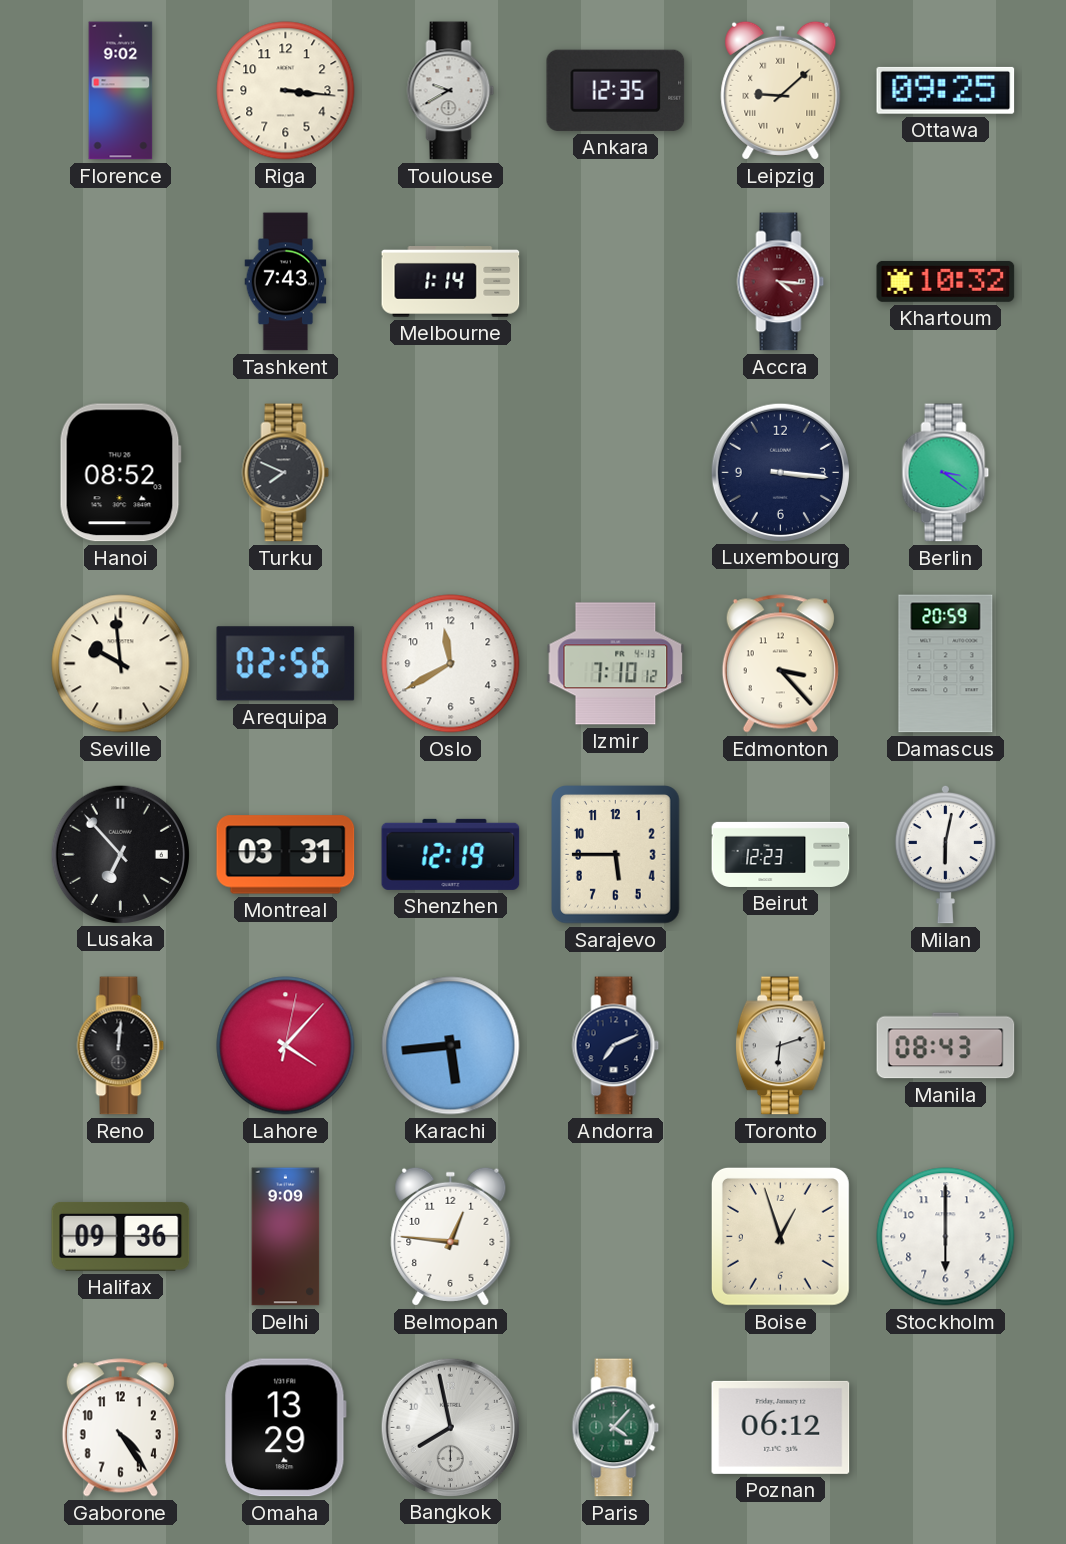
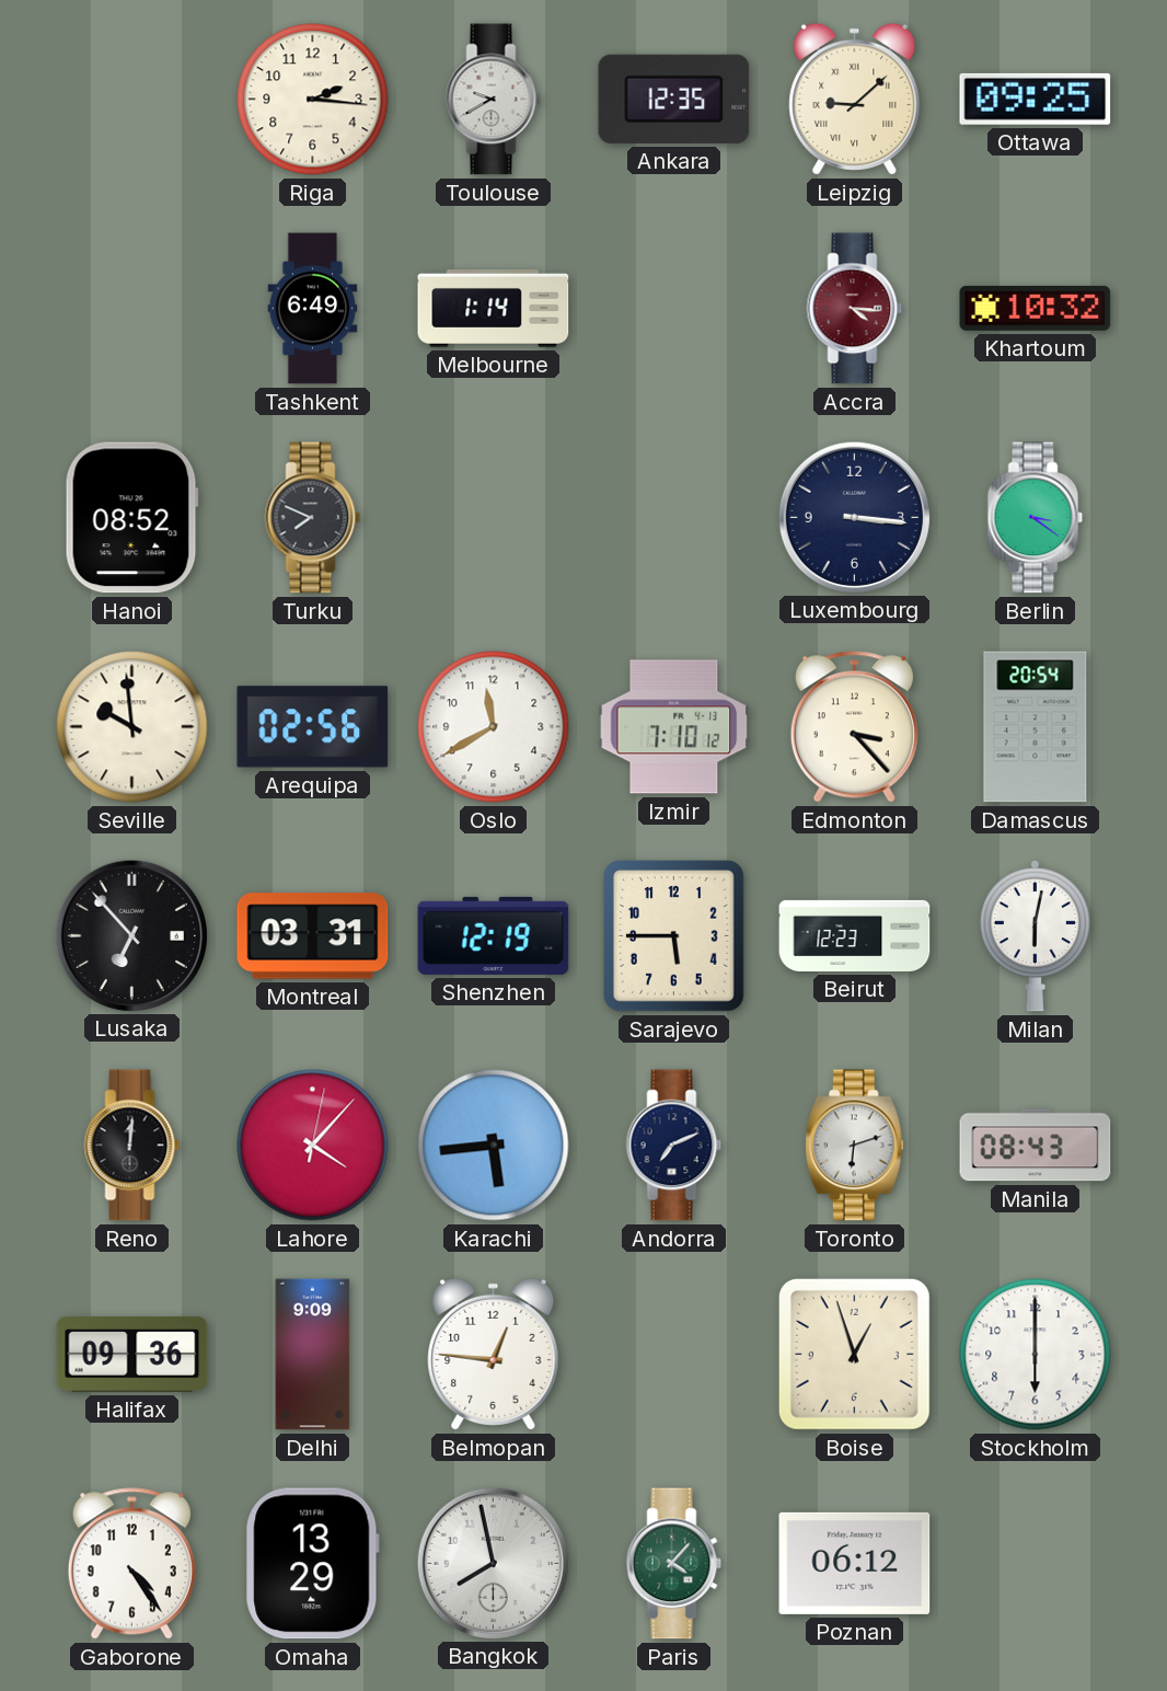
Florence: 9:02 -> none (121, 91)
Riga: 3:16 -> 2:16 (313, 100)
Tashkent: 7:43 -> 6:49 (313, 309)
Damascus: 20:59 -> 20:54 (1036, 727)
